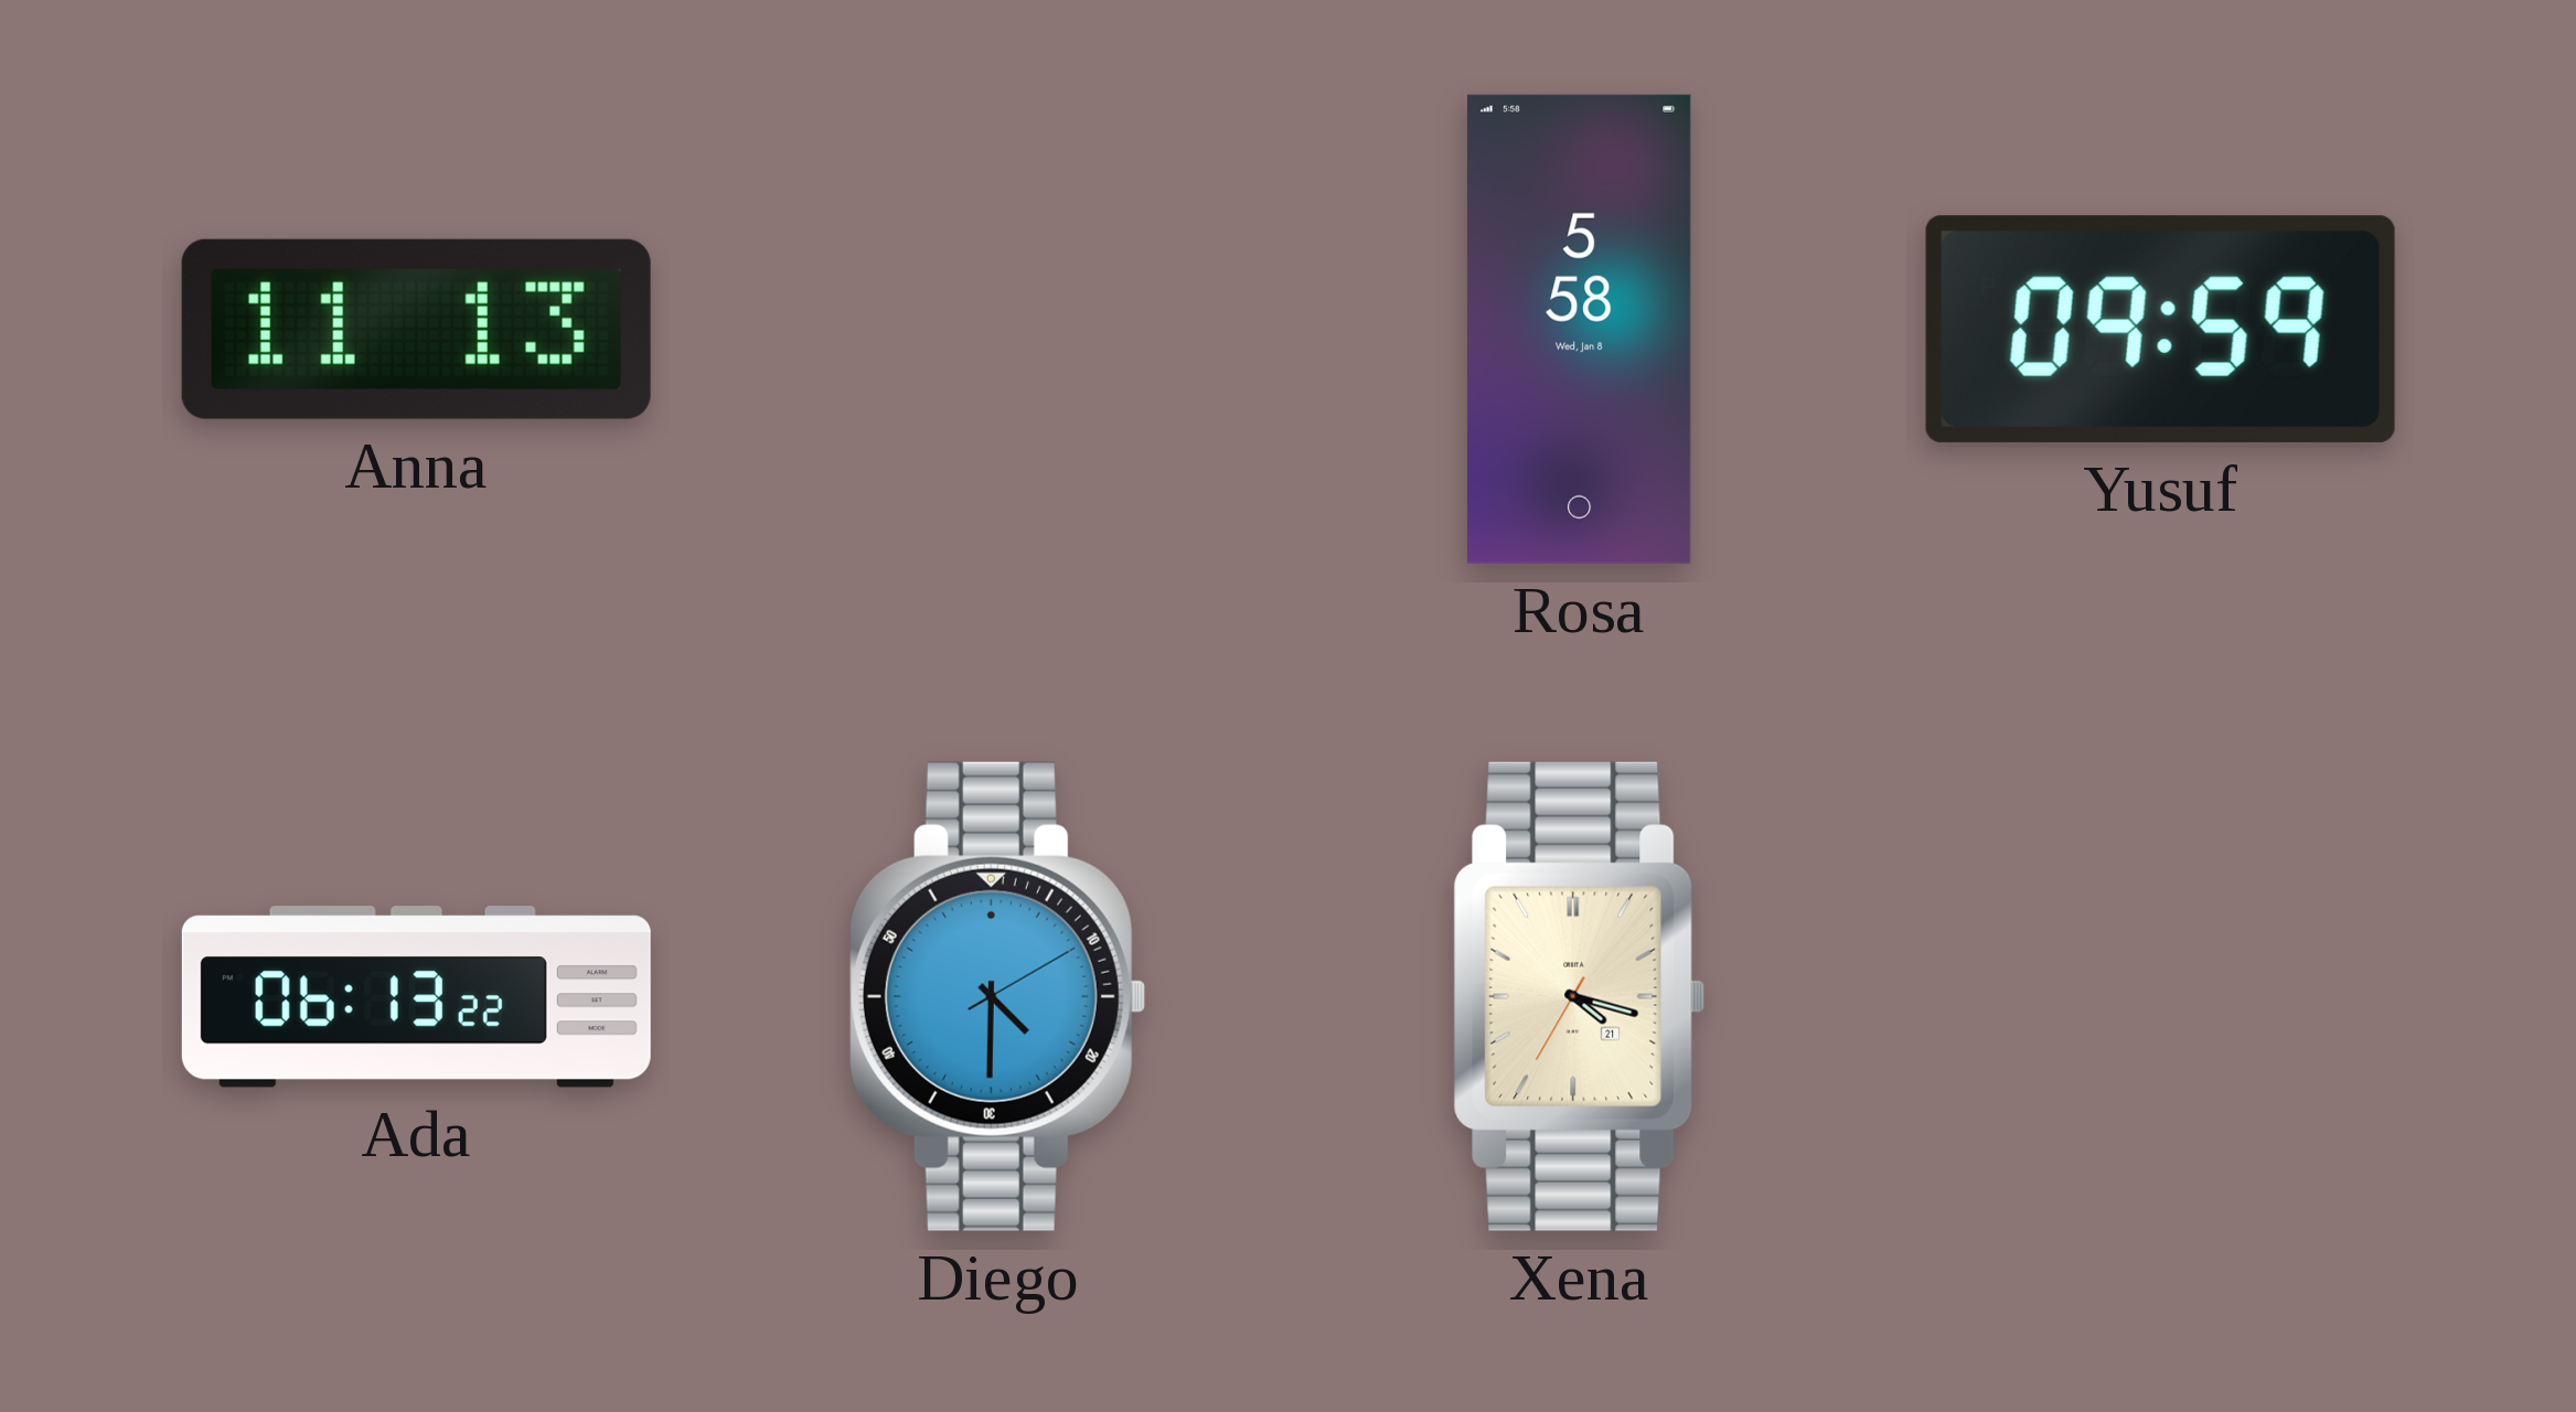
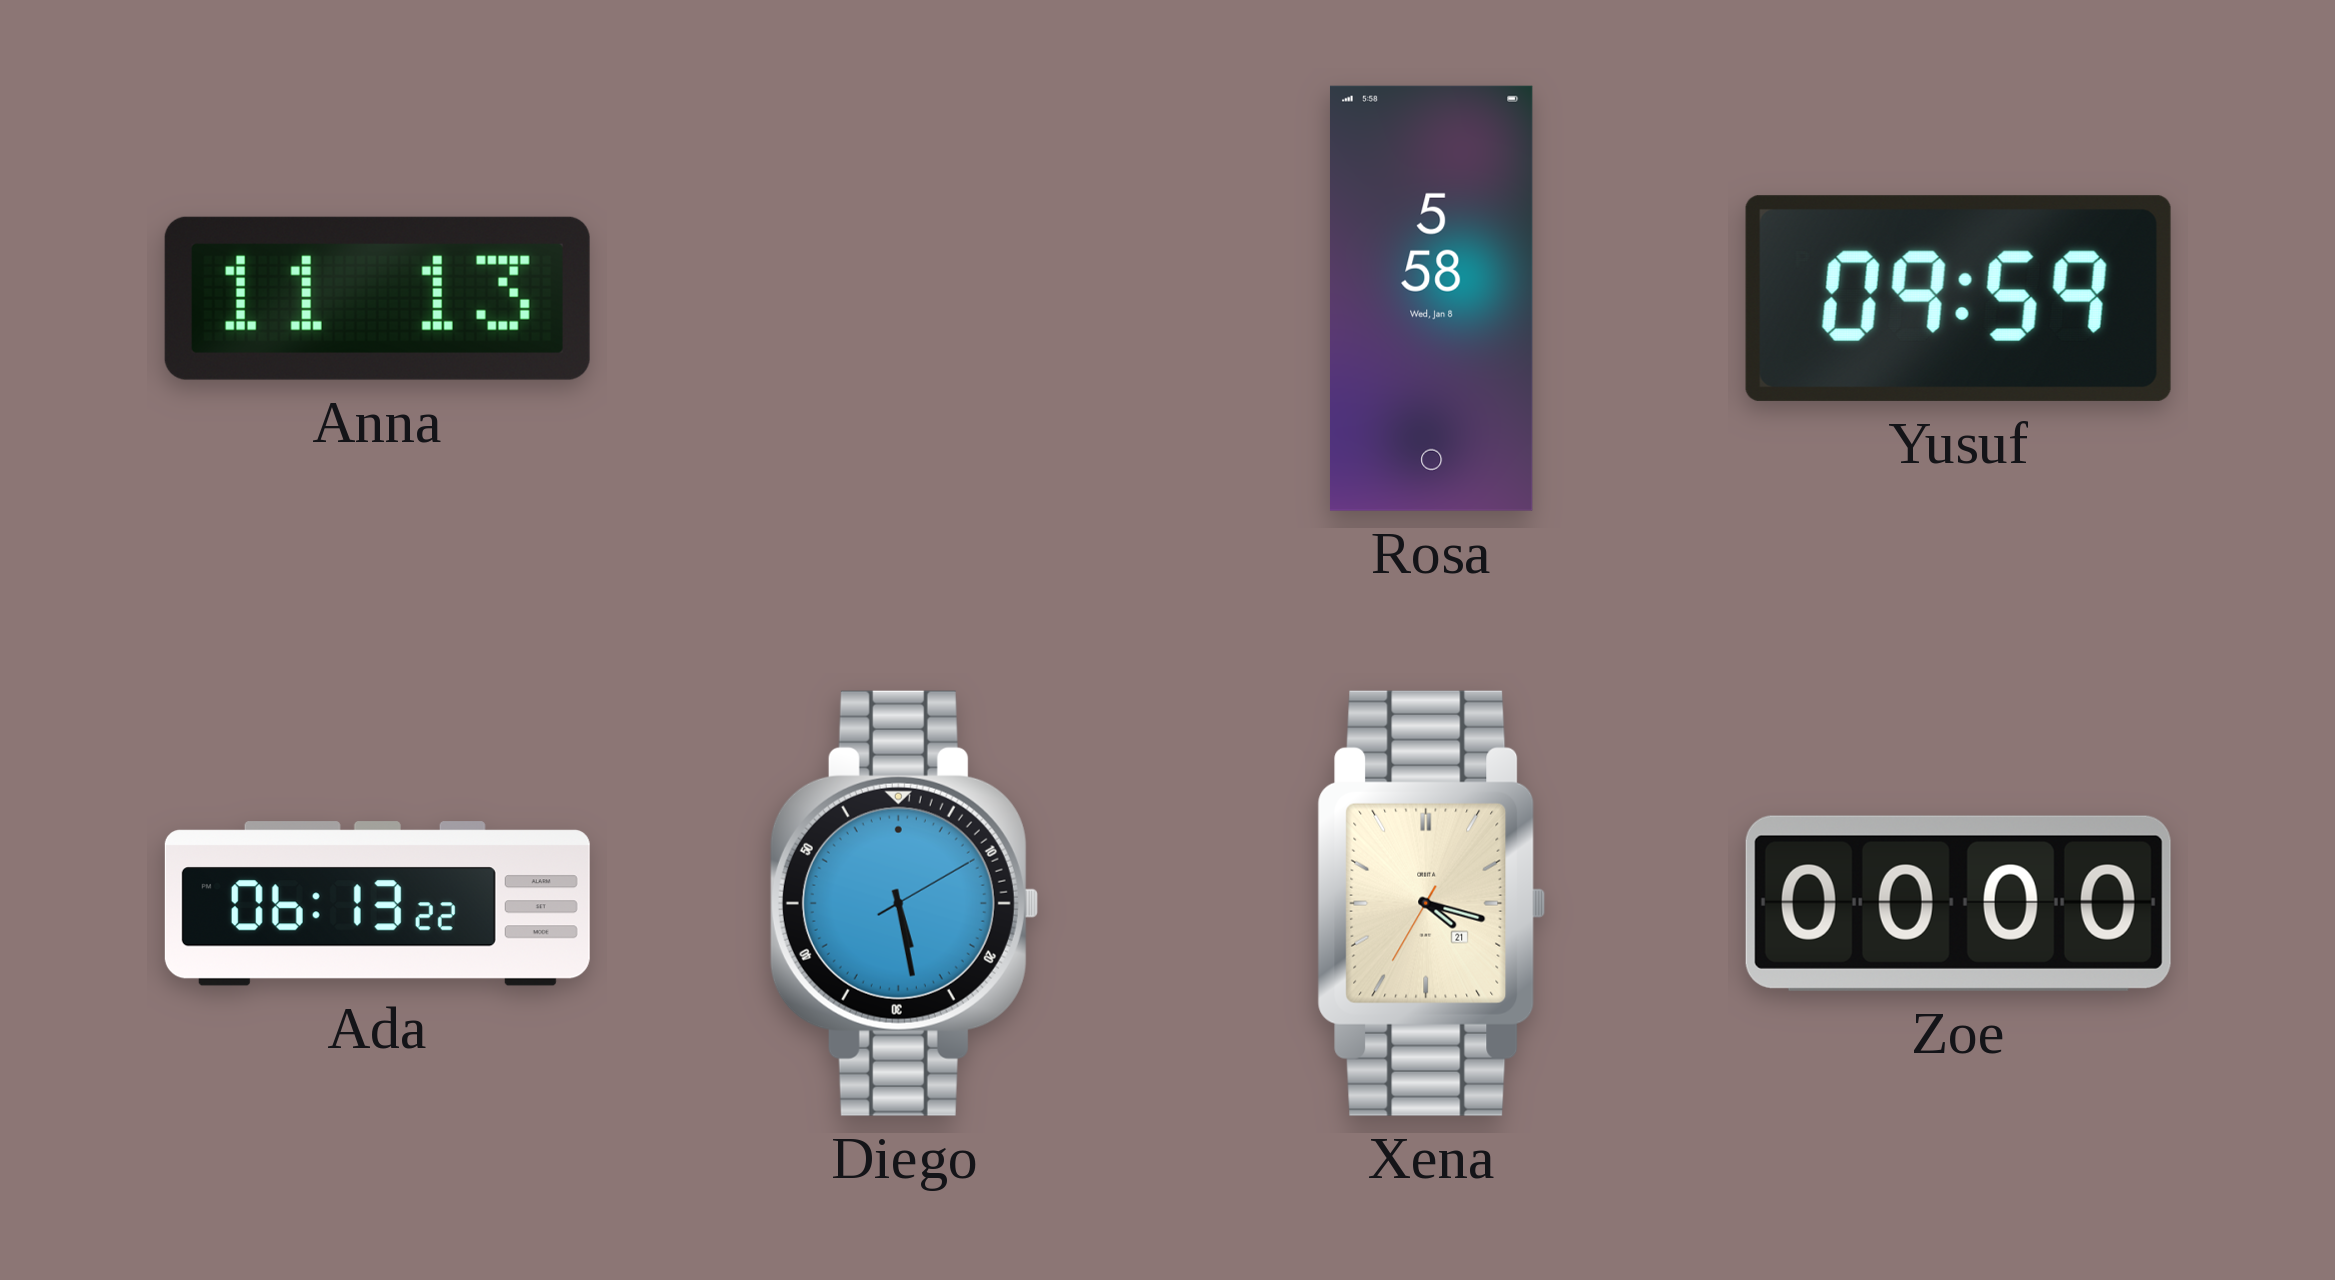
Diego: 4:30 -> 5:28 (904, 903)
Zoe: none -> 00:00 (1958, 903)
